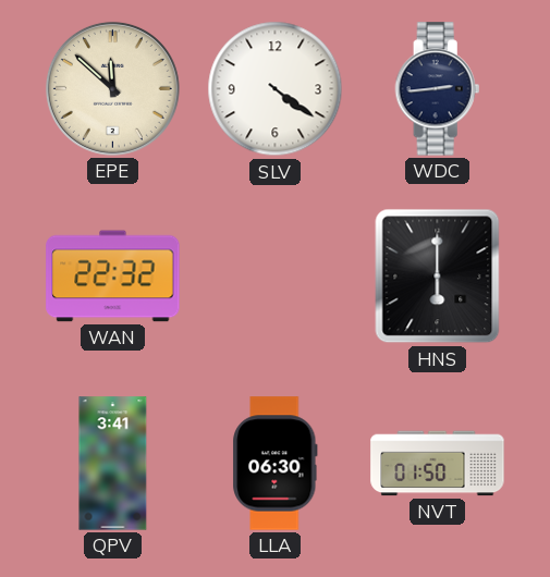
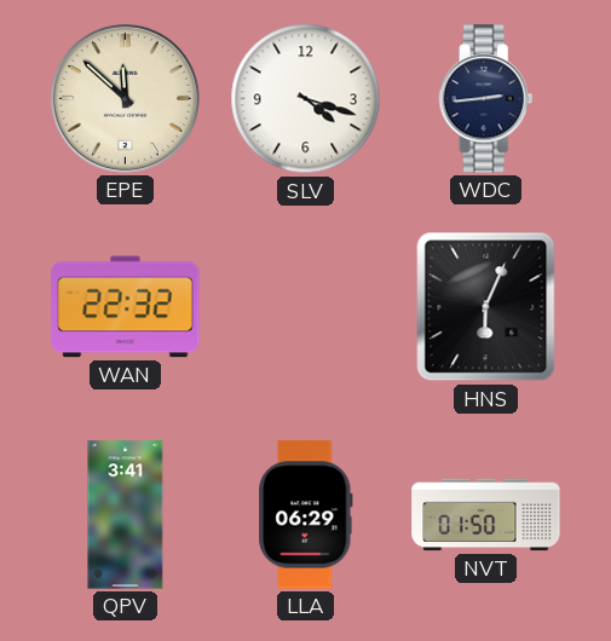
SLV: 4:21 -> 4:18 (306, 99)
HNS: 6:00 -> 6:04 (486, 307)
LLA: 06:30 -> 06:29 (306, 515)
